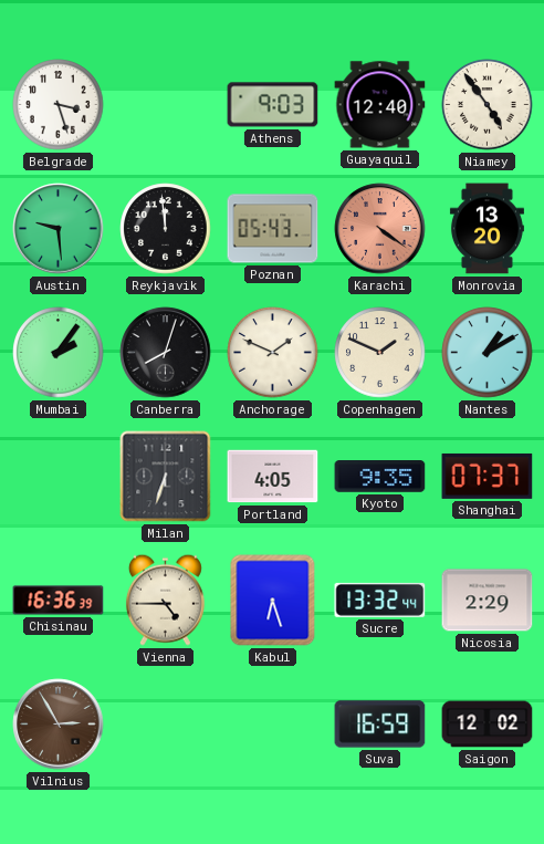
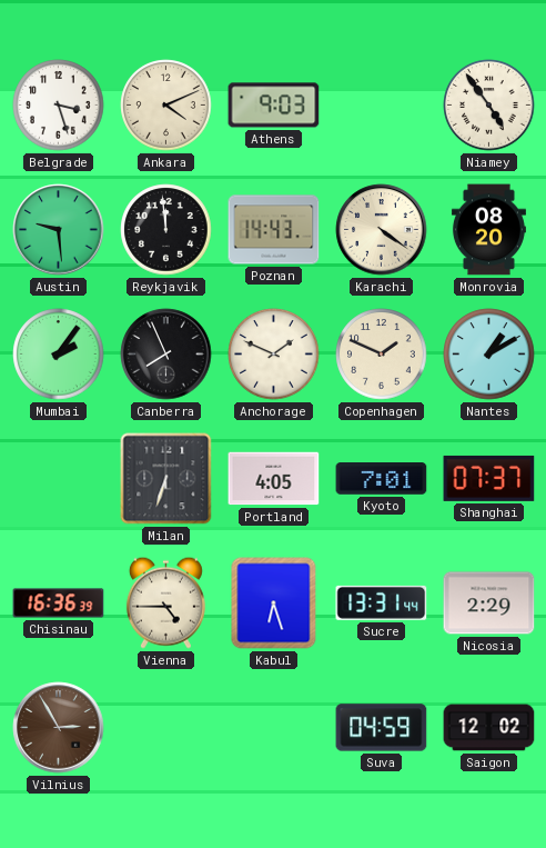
Ankara: none -> 4:11 (166, 106)
Guayaquil: 12:40 -> none (380, 105)
Poznan: 05:43 -> 14:43 (274, 230)
Karachi dial: salmon -> cream (382, 230)
Monrovia: 13:20 -> 08:20 (488, 230)
Canberra: 8:03 -> 7:56 (166, 355)
Kyoto: 9:35 -> 7:01 (382, 479)
Sucre: 13:32 -> 13:31 (382, 602)
Suva: 16:59 -> 04:59 (382, 728)
